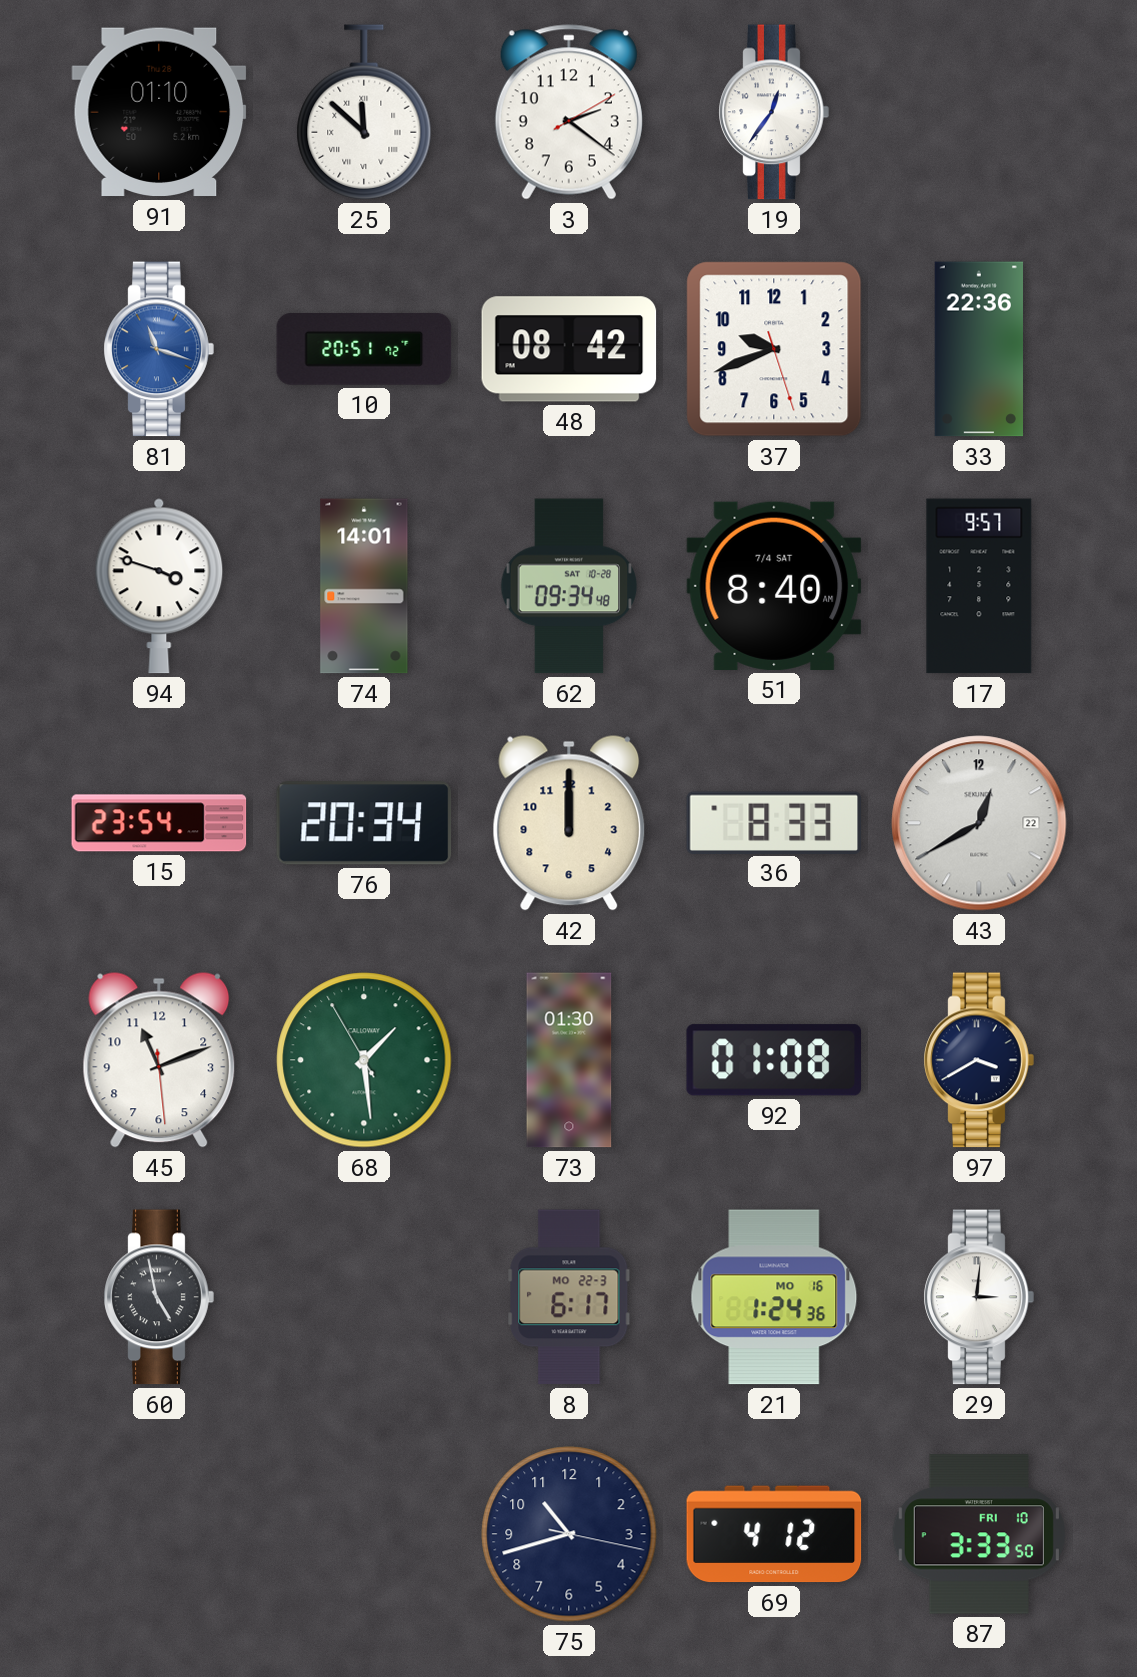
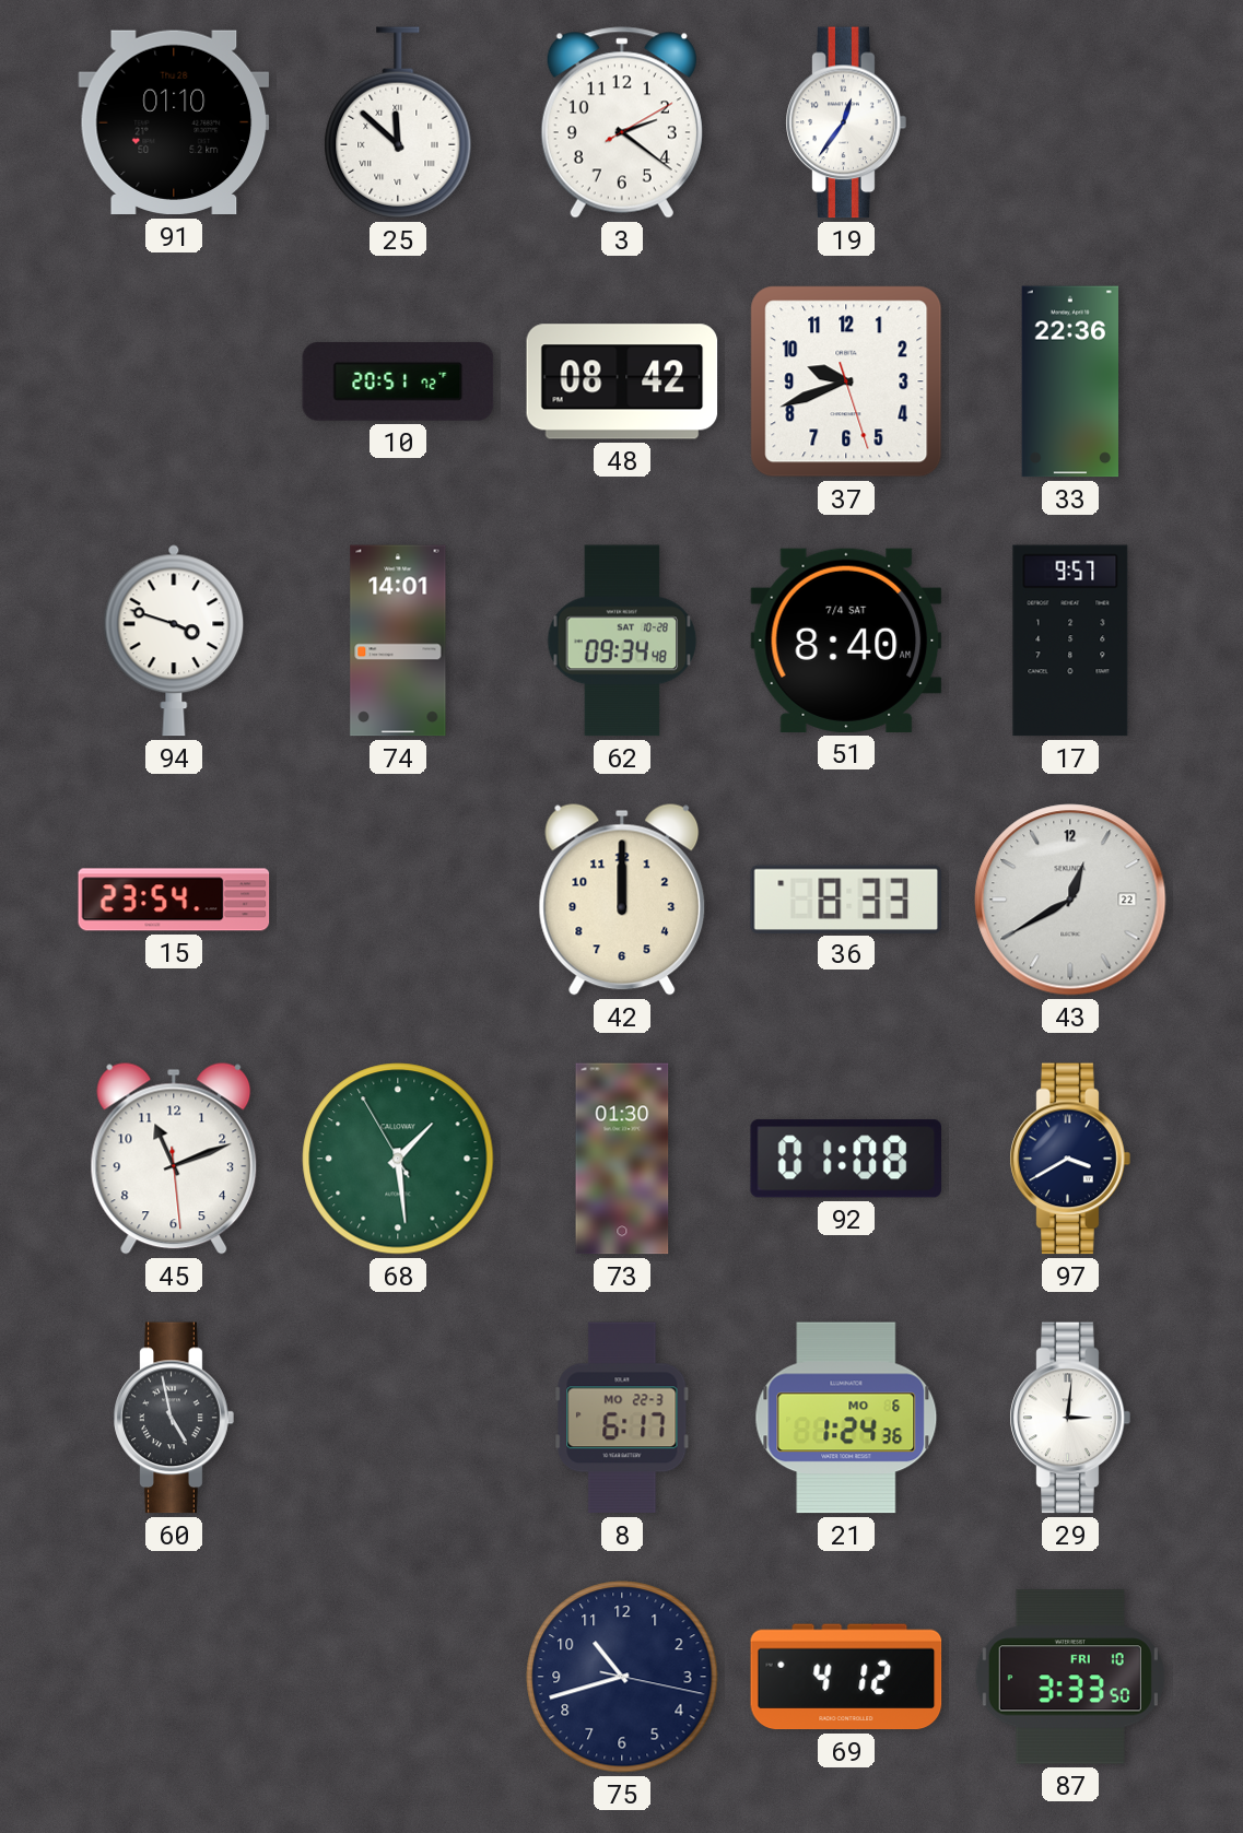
81: 11:18 -> none (159, 349)
76: 20:34 -> none (364, 823)
21 date: MO 16 -> MO 6 (846, 1418)
